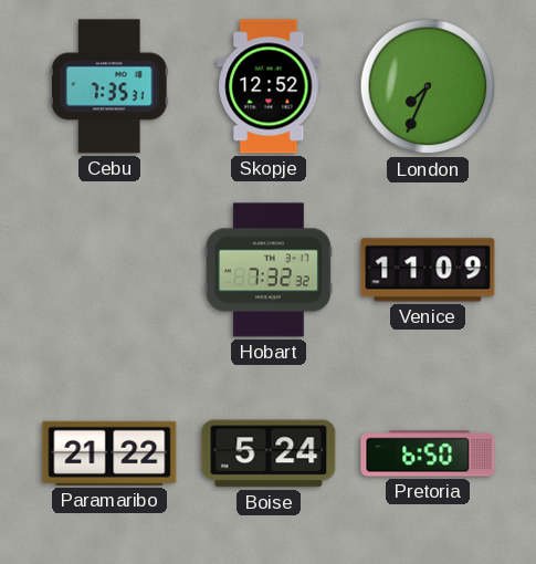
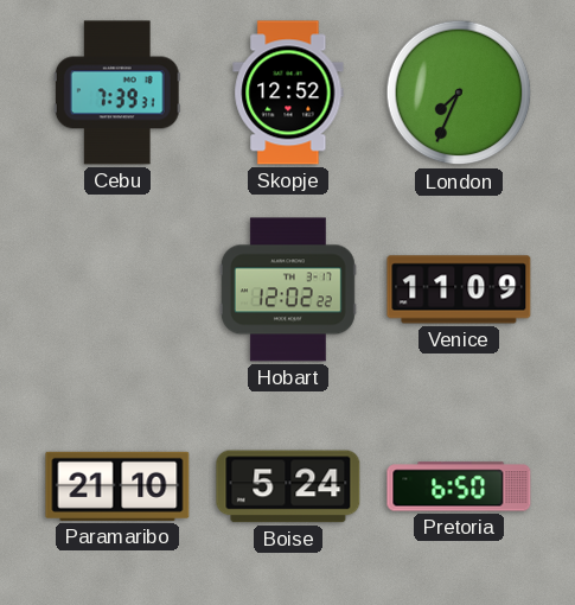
Cebu: 7:35 -> 7:39 (117, 93)
Hobart: 7:32 -> 12:02 (288, 289)
Paramaribo: 21:22 -> 21:10 (117, 486)
